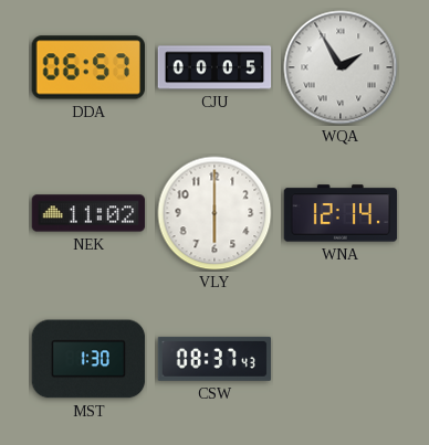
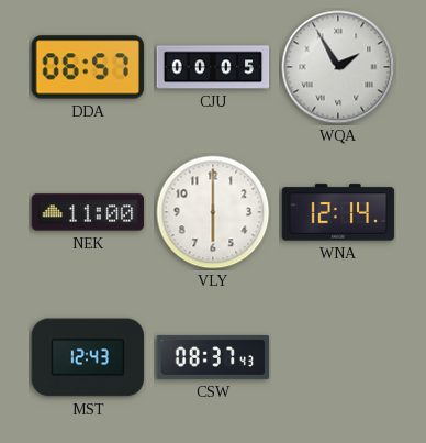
NEK: 11:02 -> 11:00 (88, 212)
MST: 1:30 -> 12:43 (88, 357)
